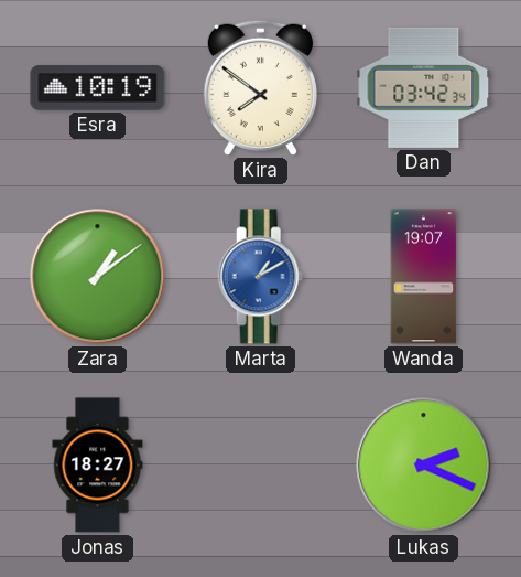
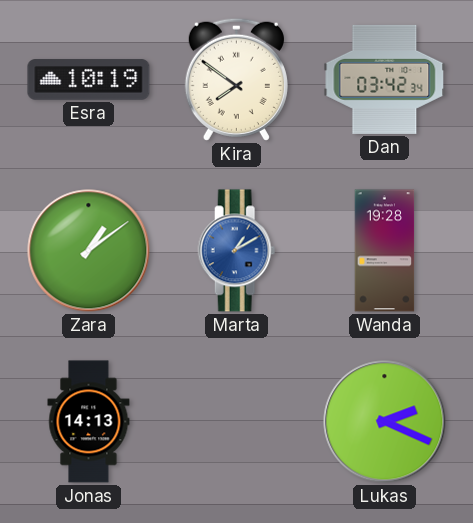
Wanda: 19:07 -> 19:28 (385, 251)
Jonas: 18:27 -> 14:13 (89, 422)
